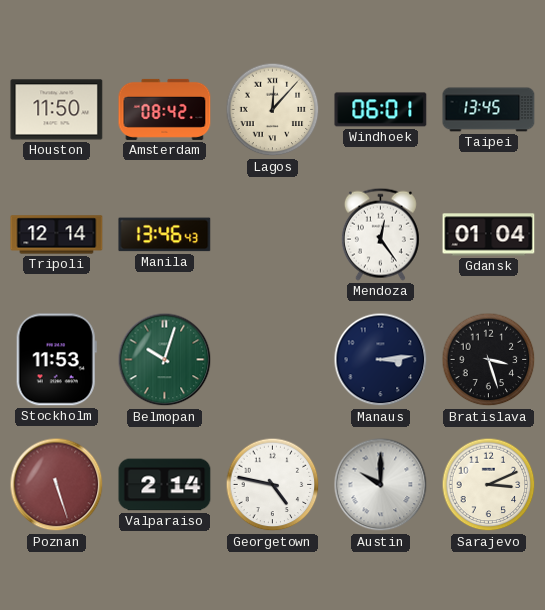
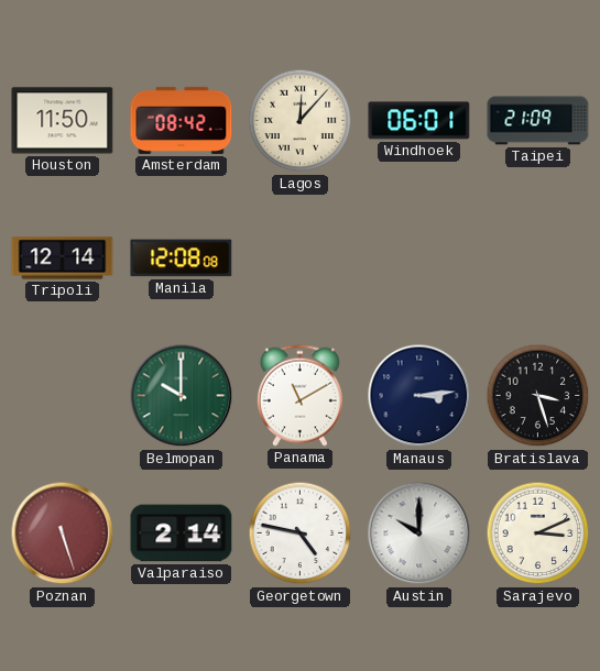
Taipei: 13:45 -> 21:09 (538, 121)
Manila: 13:46 -> 12:08 (182, 258)
Mendoza: 12:24 -> none (380, 234)
Gdansk: 01:04 -> none (489, 235)
Stockholm: 11:53 -> none (56, 360)
Belmopan: 10:03 -> 10:00 (182, 396)
Panama: none -> 11:10 (299, 395)
